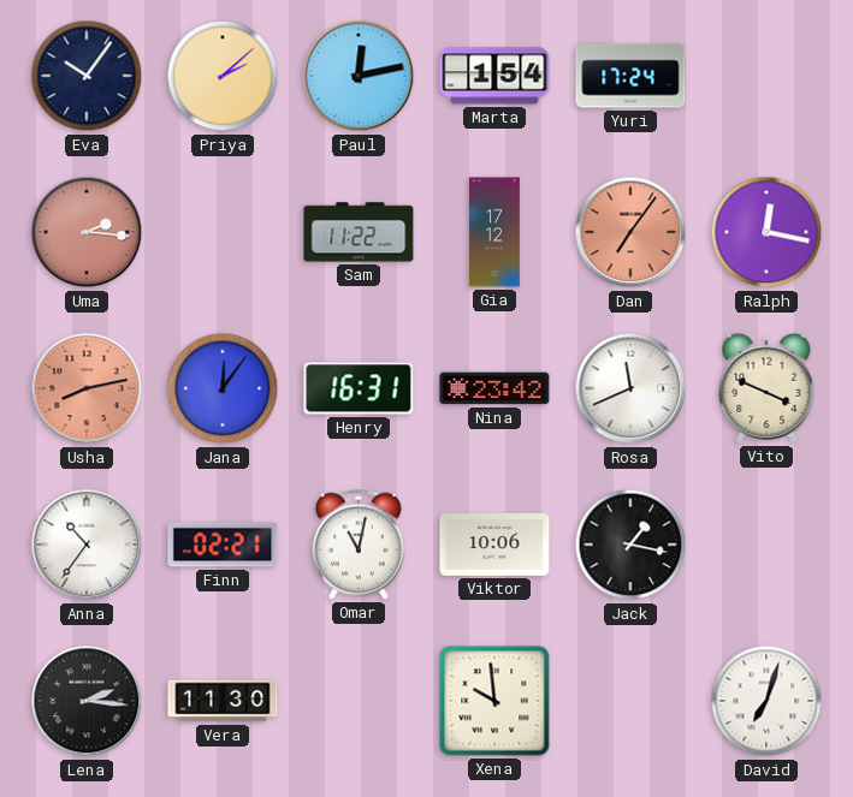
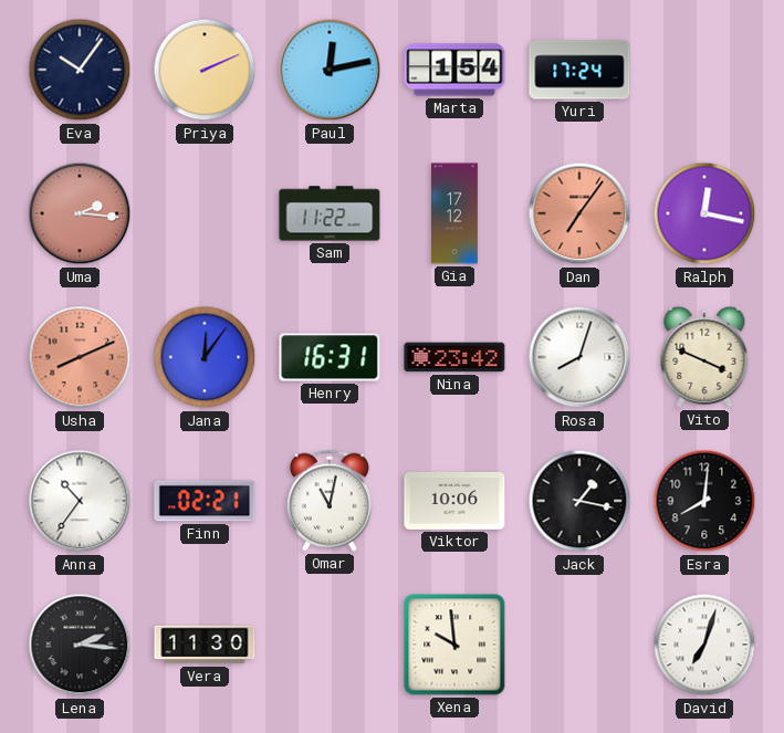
Priya: 2:08 -> 2:11 (205, 70)
Usha: 8:13 -> 8:11 (80, 357)
Rosa: 11:41 -> 8:03 (579, 357)
Esra: none -> 8:01 (704, 501)
